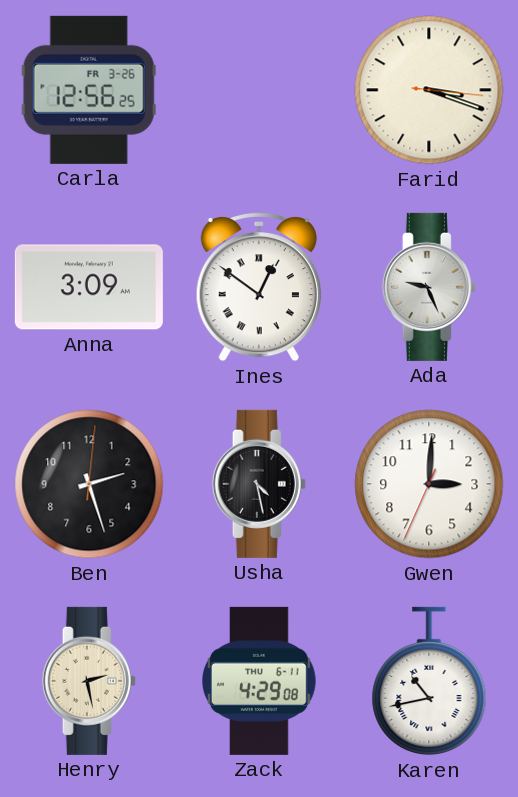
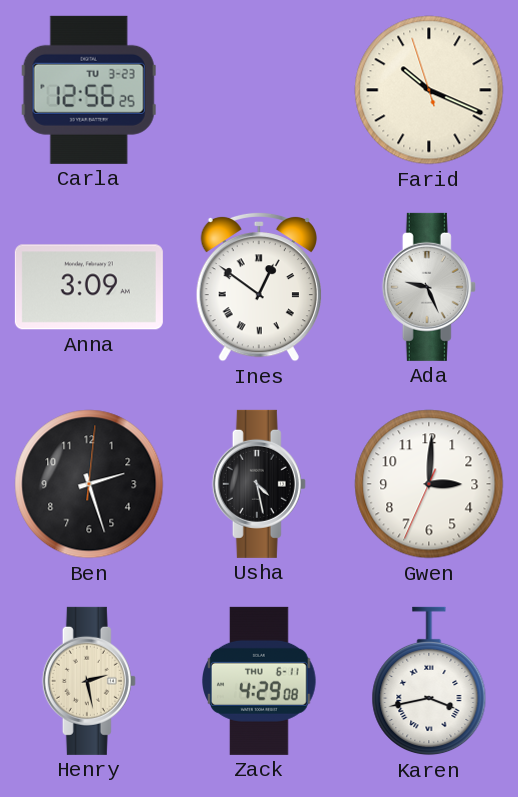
Carla date: FR 3-26 -> TU 3-23 (89, 90)
Farid: 3:18 -> 10:18 (429, 90)
Karen: 10:43 -> 3:43 (429, 681)
